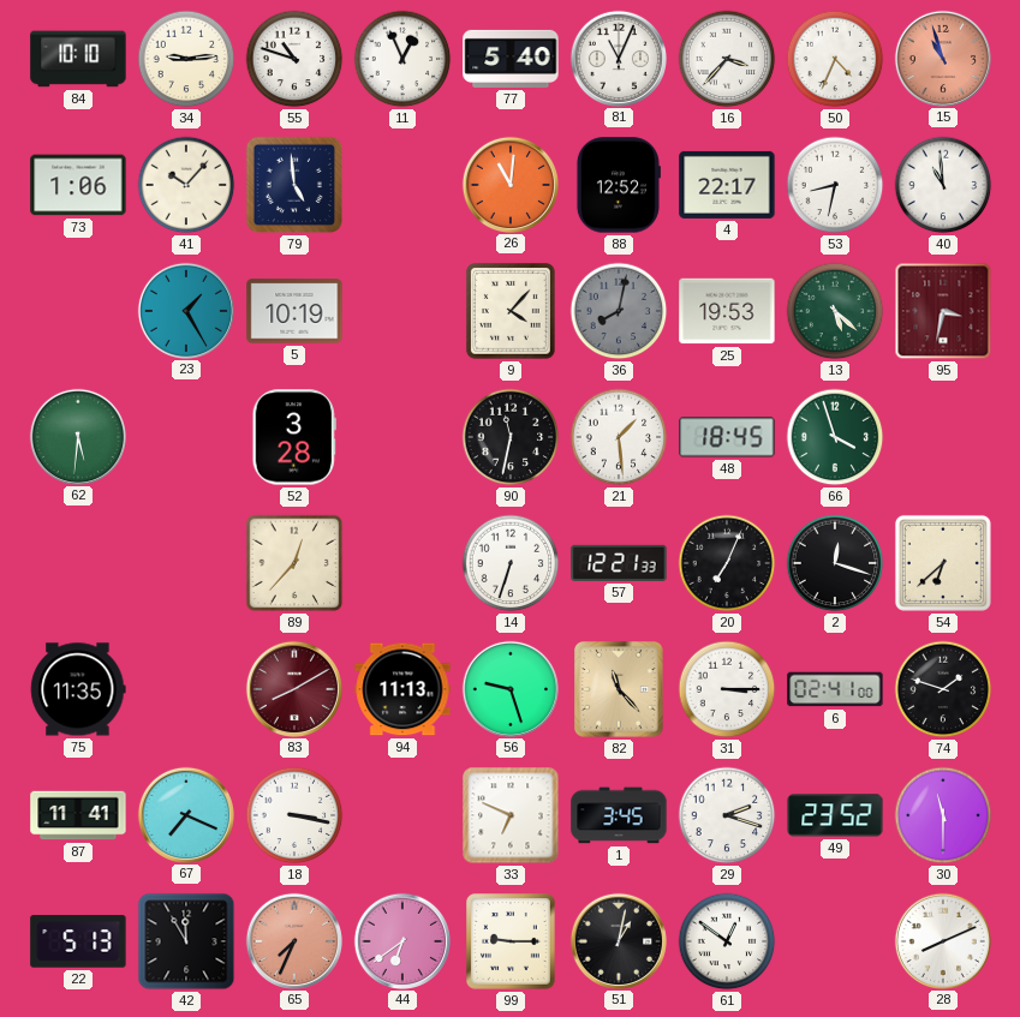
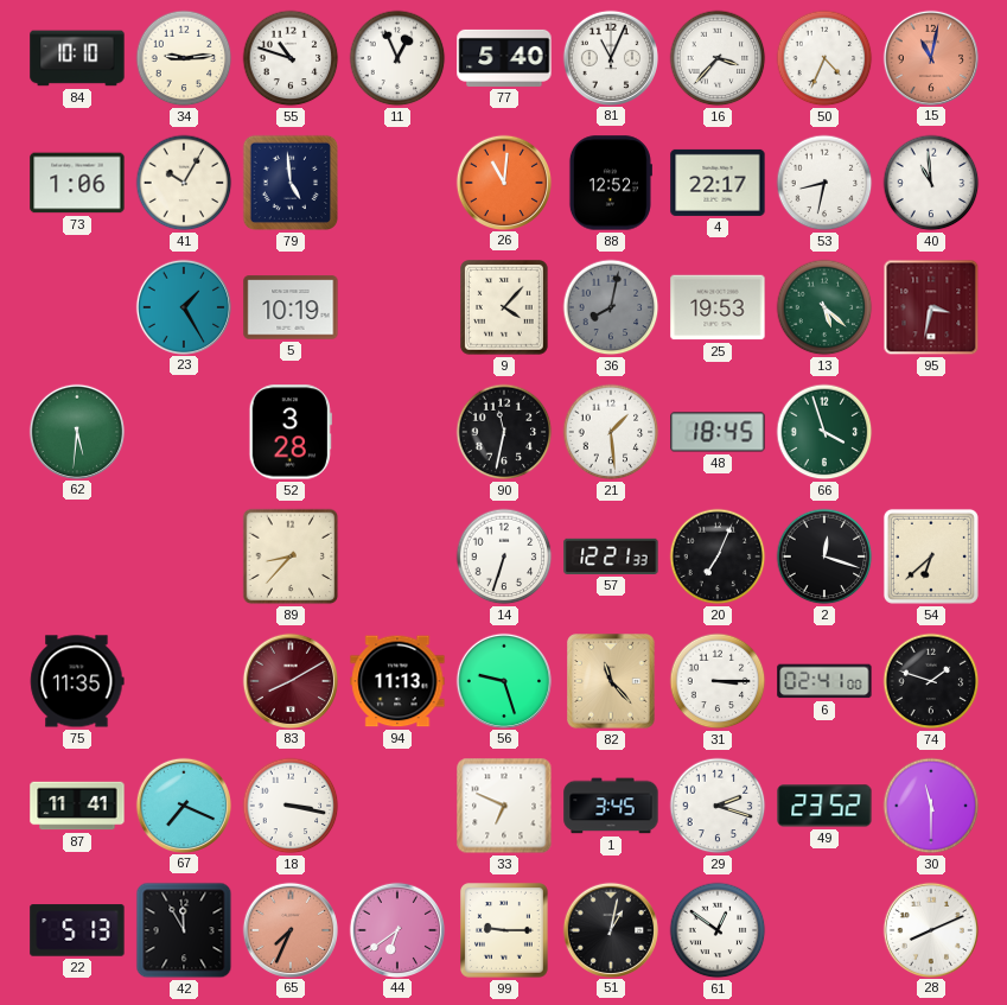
15: 10:57 -> 11:02 (930, 57)
41: 10:07 -> 10:05 (184, 183)
89: 12:37 -> 8:37 (291, 556)
